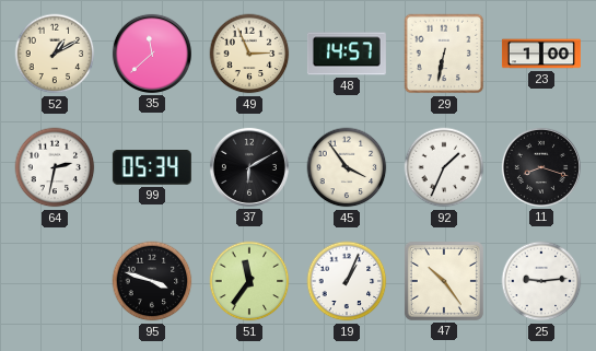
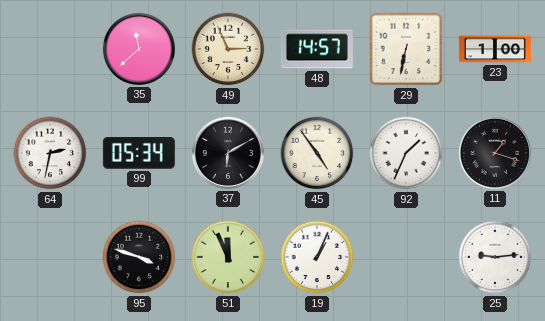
52: 1:10 -> none (55, 54)
45: 3:54 -> 4:54 (317, 153)
11: 8:18 -> 1:18 (495, 153)
51: 11:36 -> 11:56 (228, 257)
47: 10:24 -> none (444, 281)
